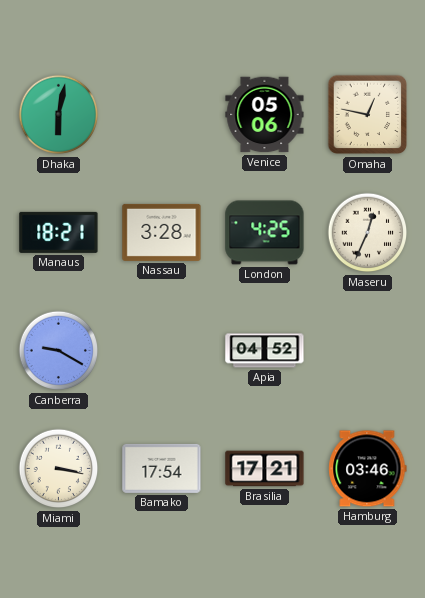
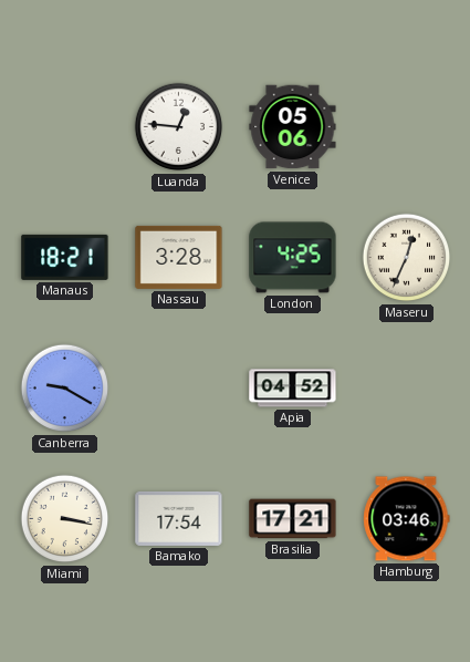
Dhaka: 6:02 -> none (59, 115)
Luanda: none -> 12:46 (179, 127)
Omaha: 12:47 -> none (368, 115)
